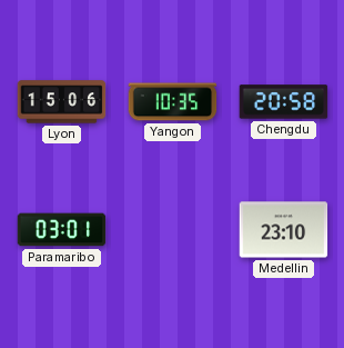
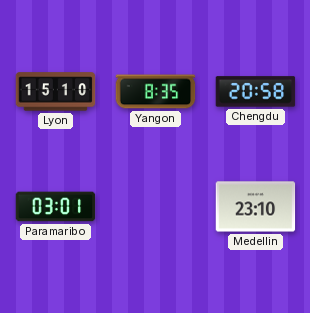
Lyon: 15:06 -> 15:10 (56, 92)
Yangon: 10:35 -> 8:35 (156, 92)
